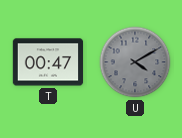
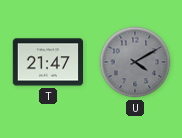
T: 00:47 -> 21:47 (48, 62)
